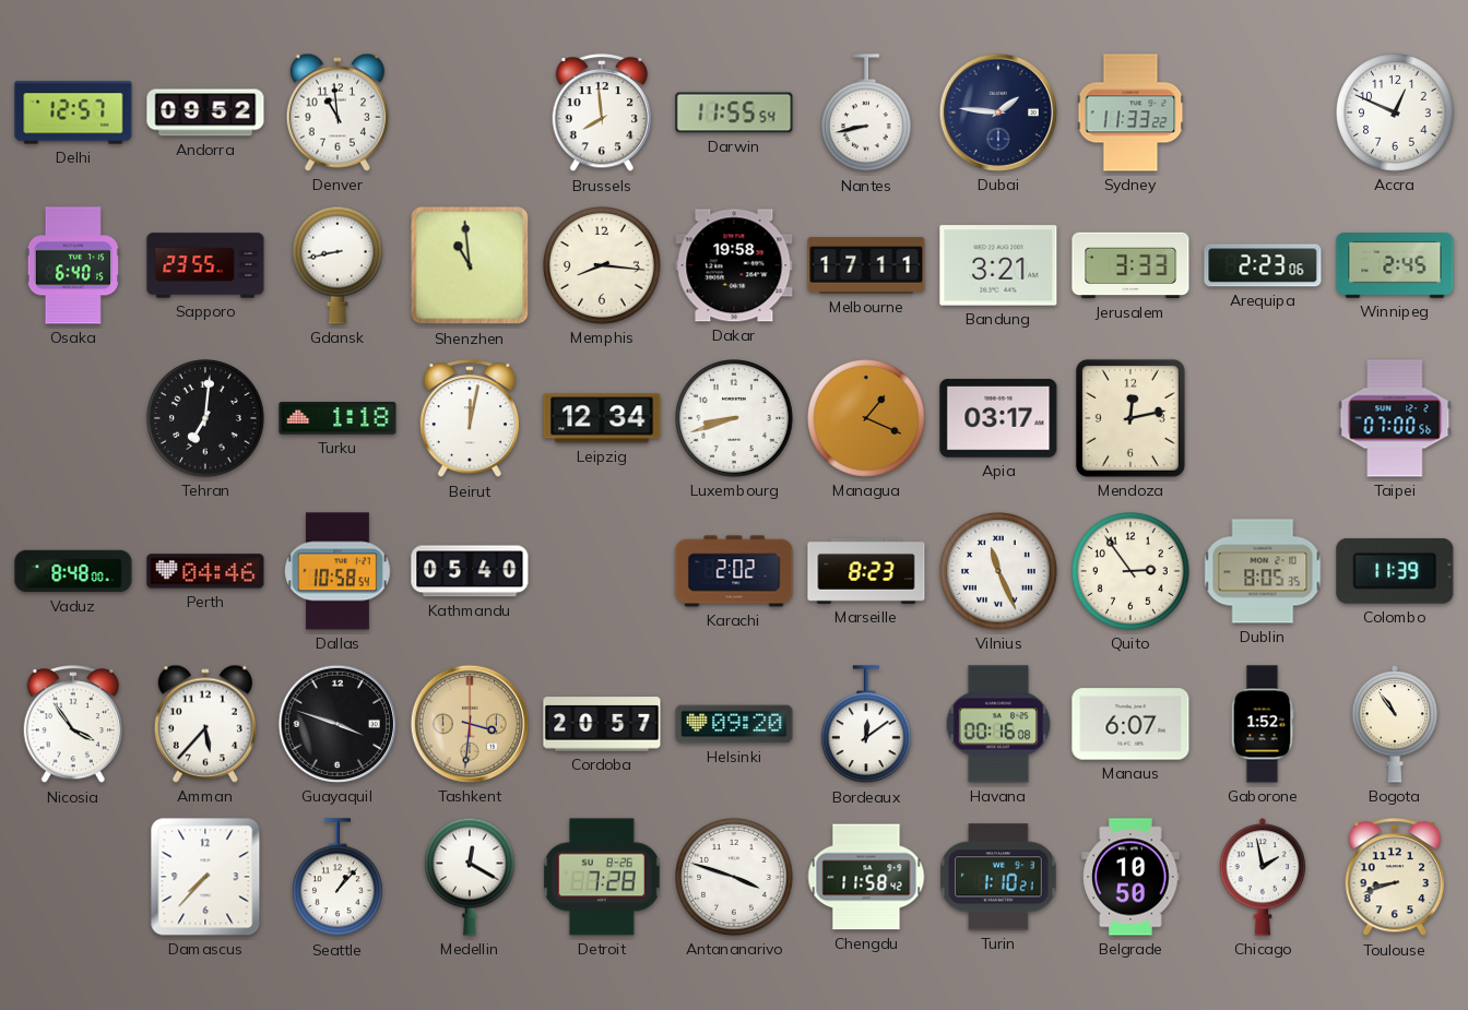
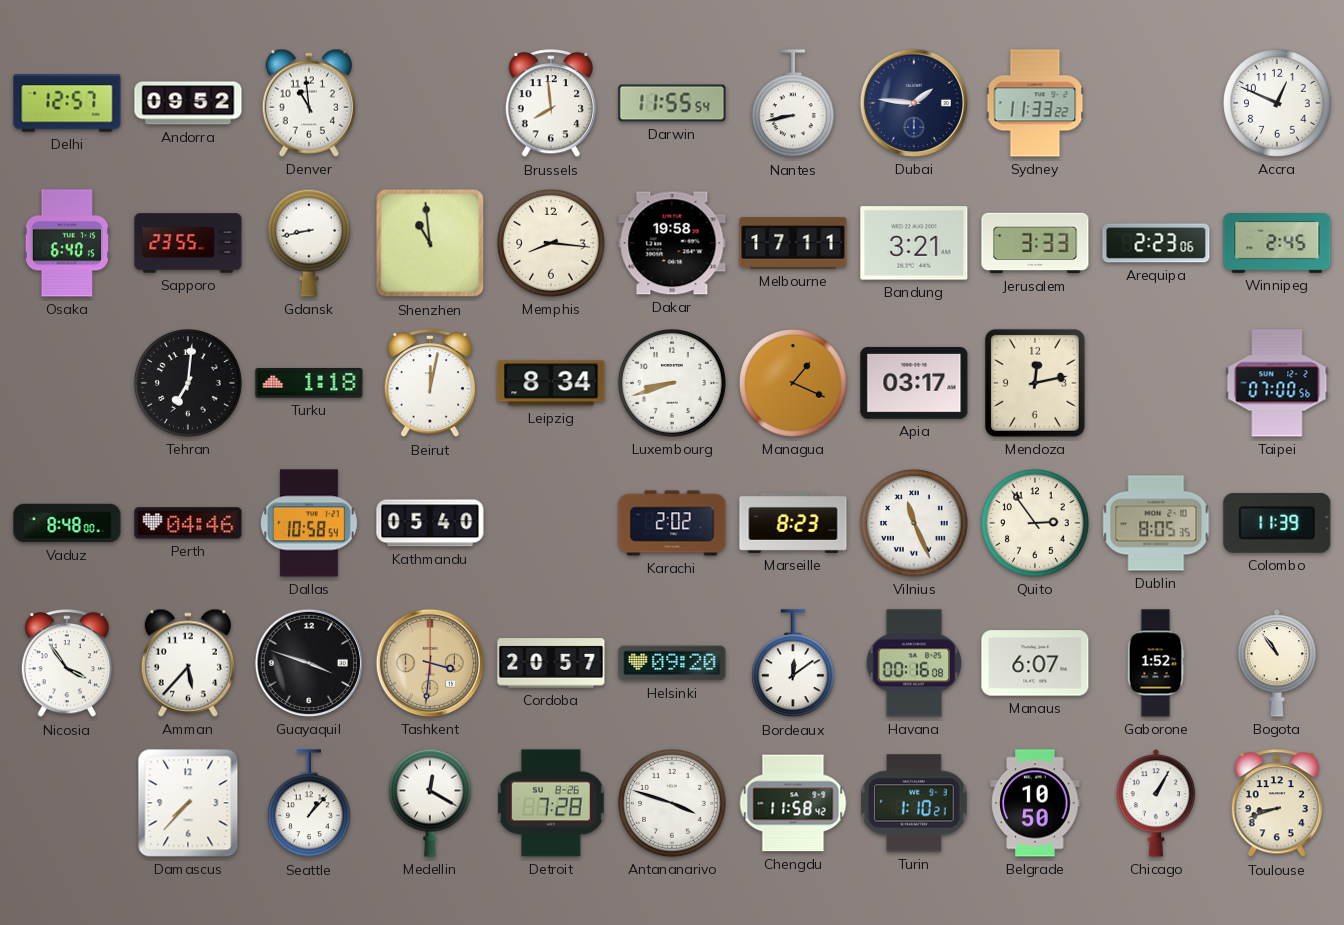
Leipzig: 12:34 -> 8:34 (551, 383)
Chicago: 1:58 -> 1:05 (1156, 803)
